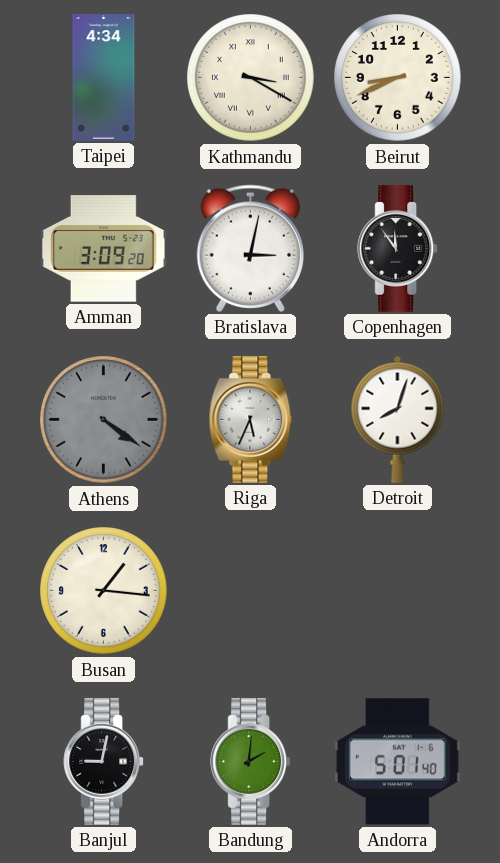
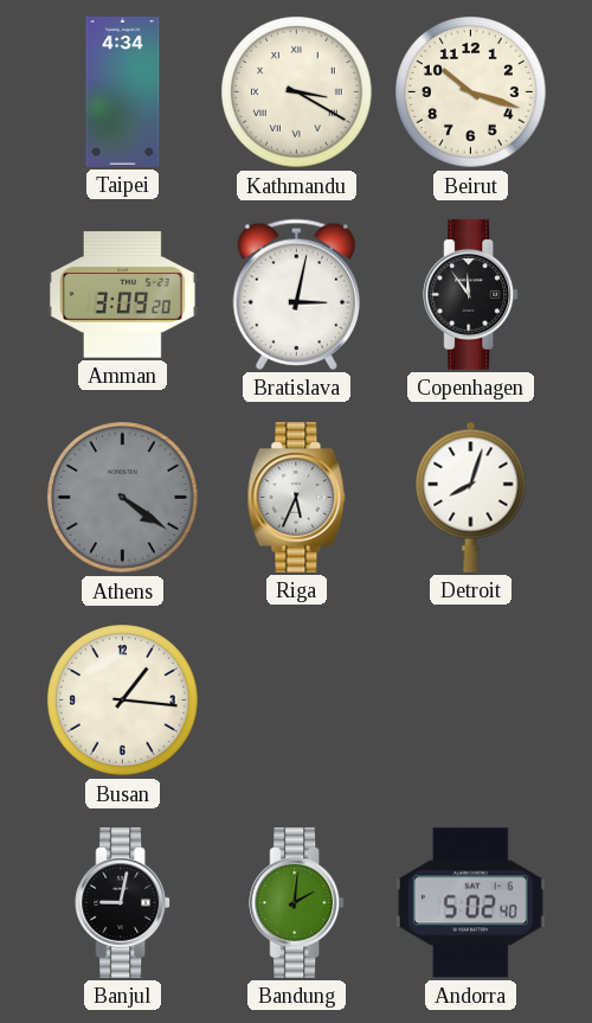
Beirut: 8:41 -> 10:18 (471, 92)
Andorra: 5:01 -> 5:02 (470, 903)
